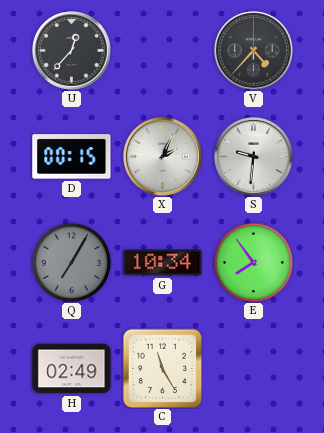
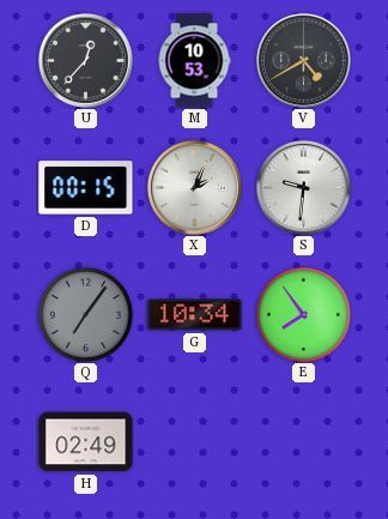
M: none -> 10:53 (194, 61)
V: 4:37 -> 4:40 (303, 60)
Q: 7:05 -> 7:06 (85, 314)
C: 11:25 -> none (162, 368)
